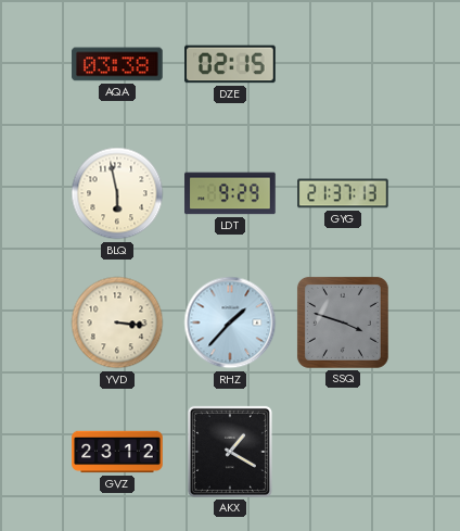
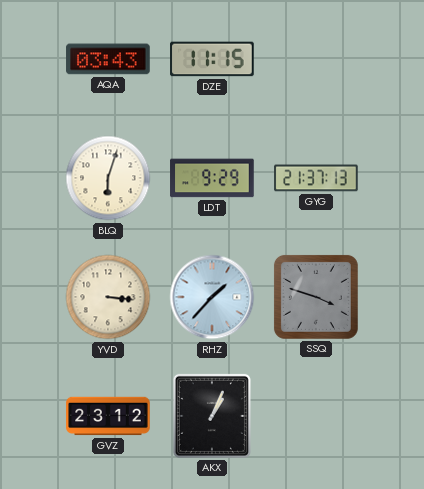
AQA: 03:38 -> 03:43 (108, 59)
DZE: 02:15 -> 11:15 (212, 59)
BLQ: 5:58 -> 6:03 (108, 178)
AKX: 1:20 -> 1:04 (212, 416)
